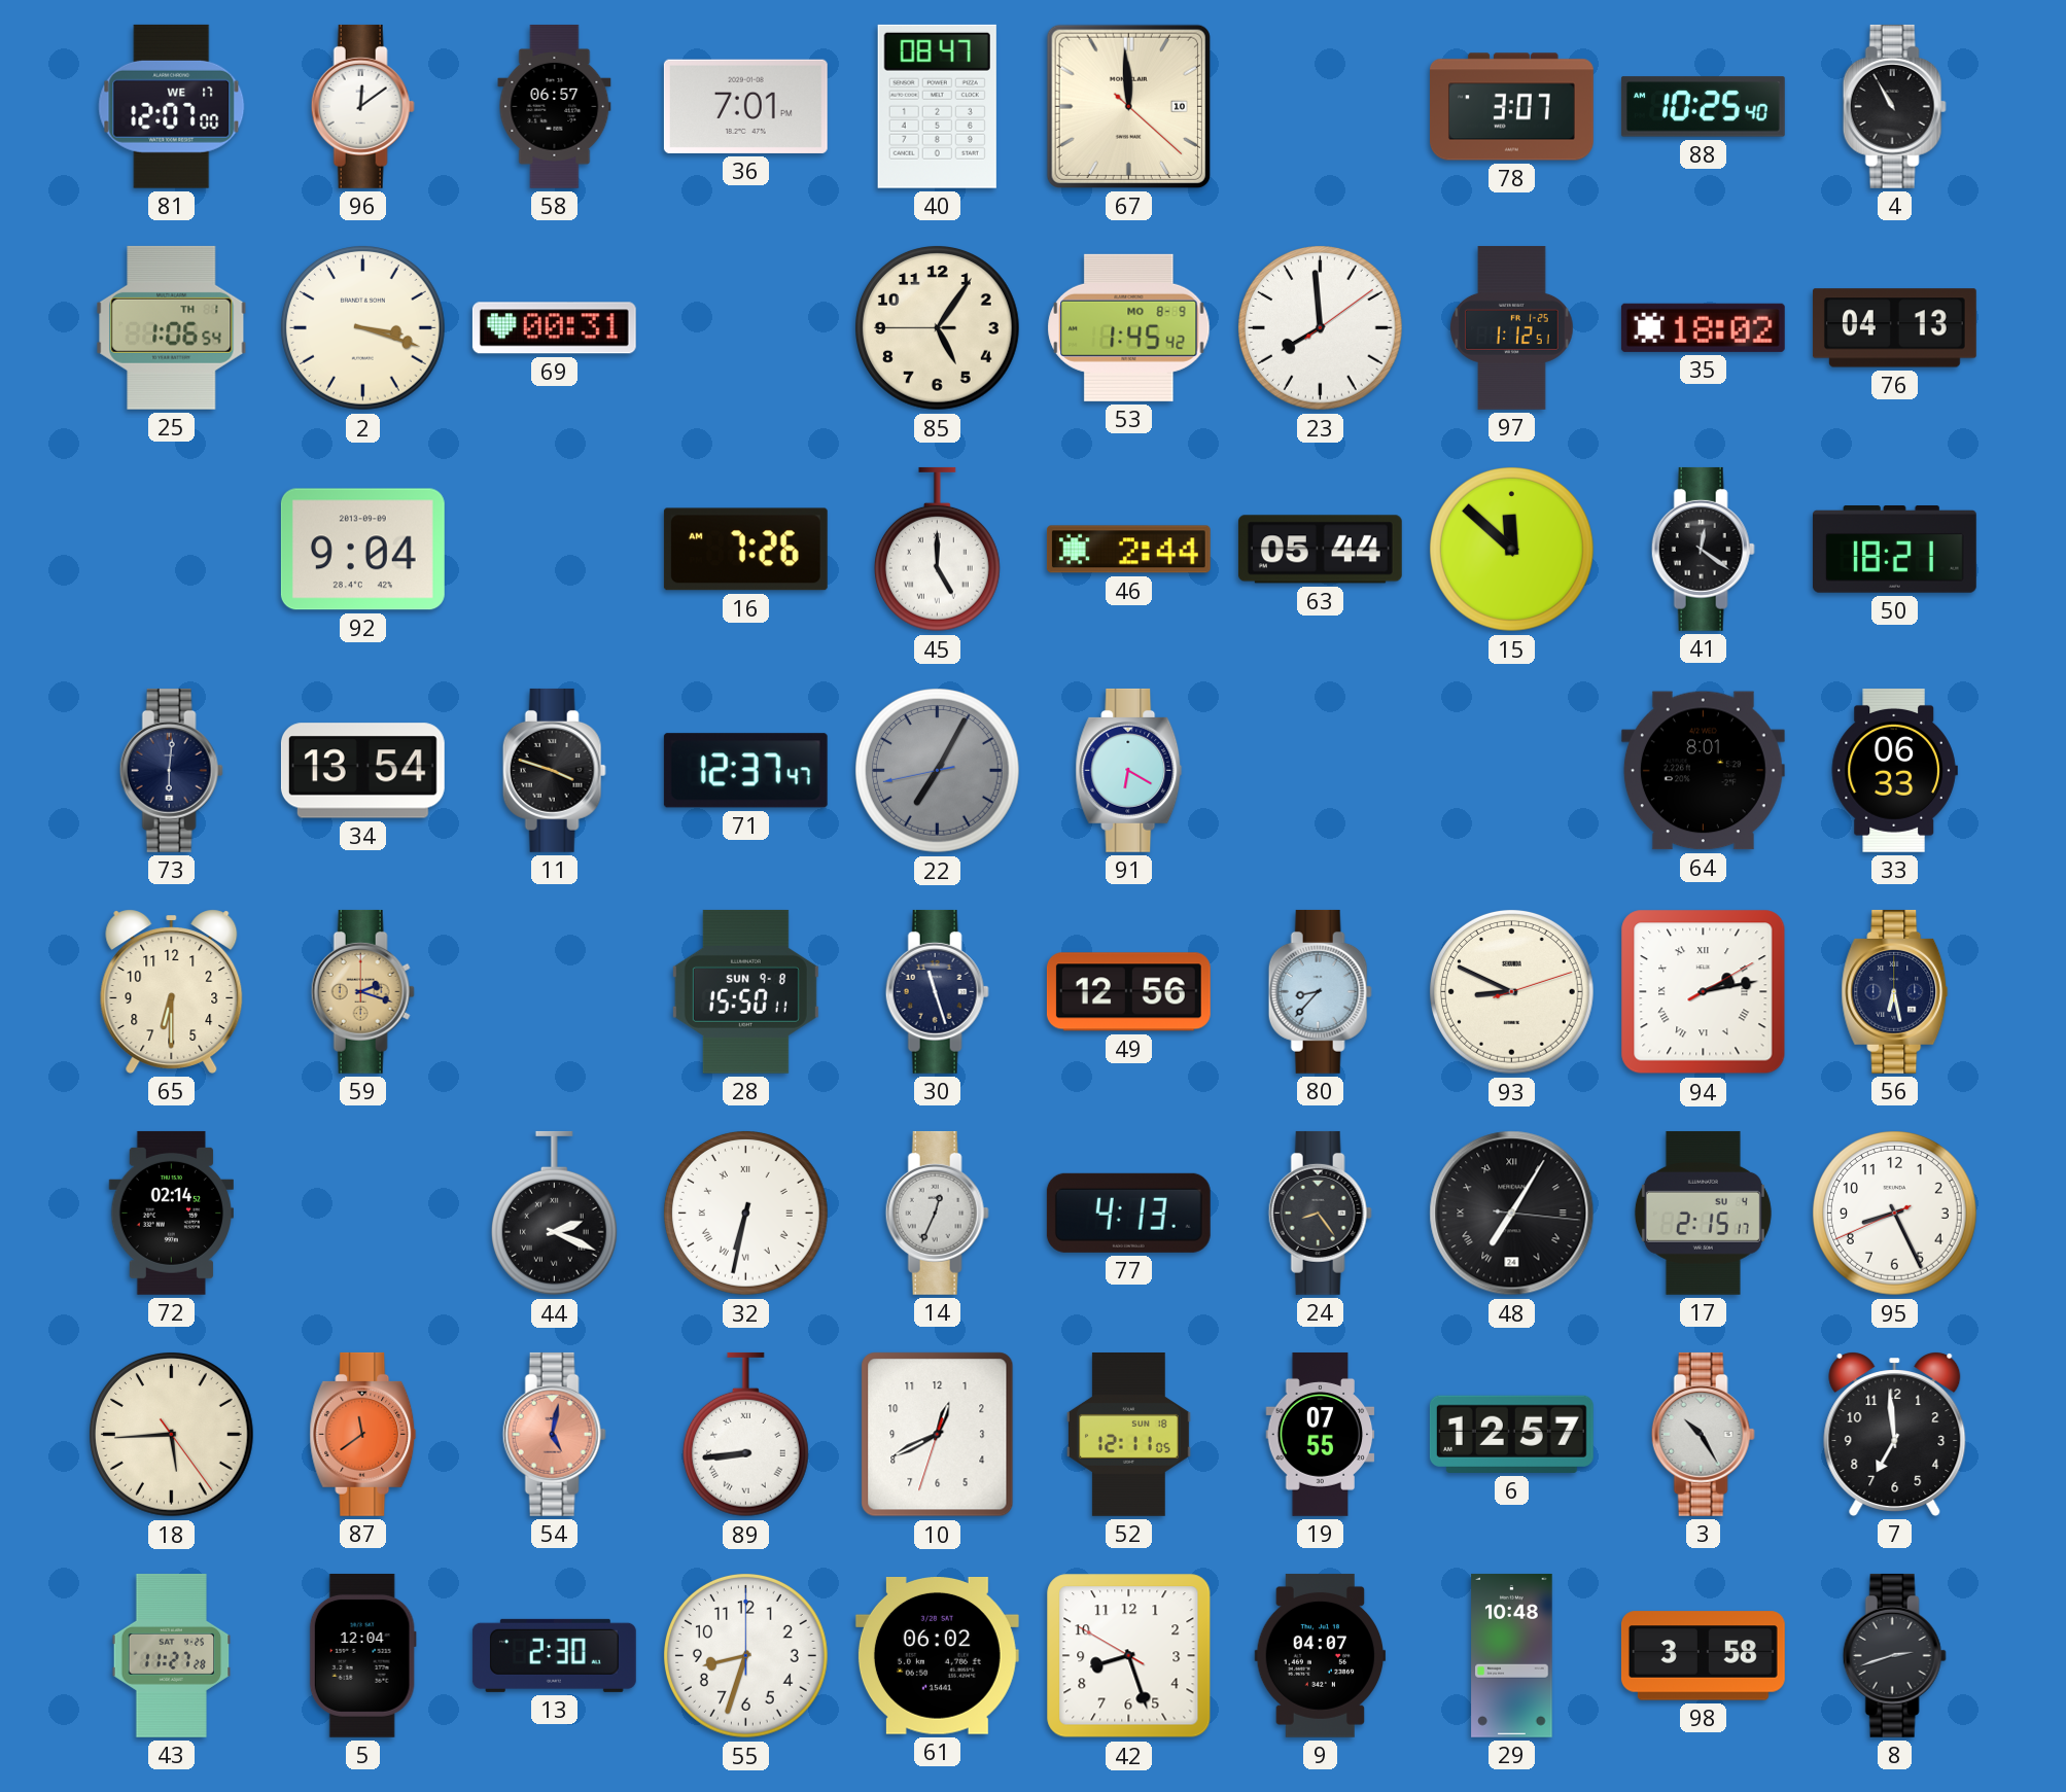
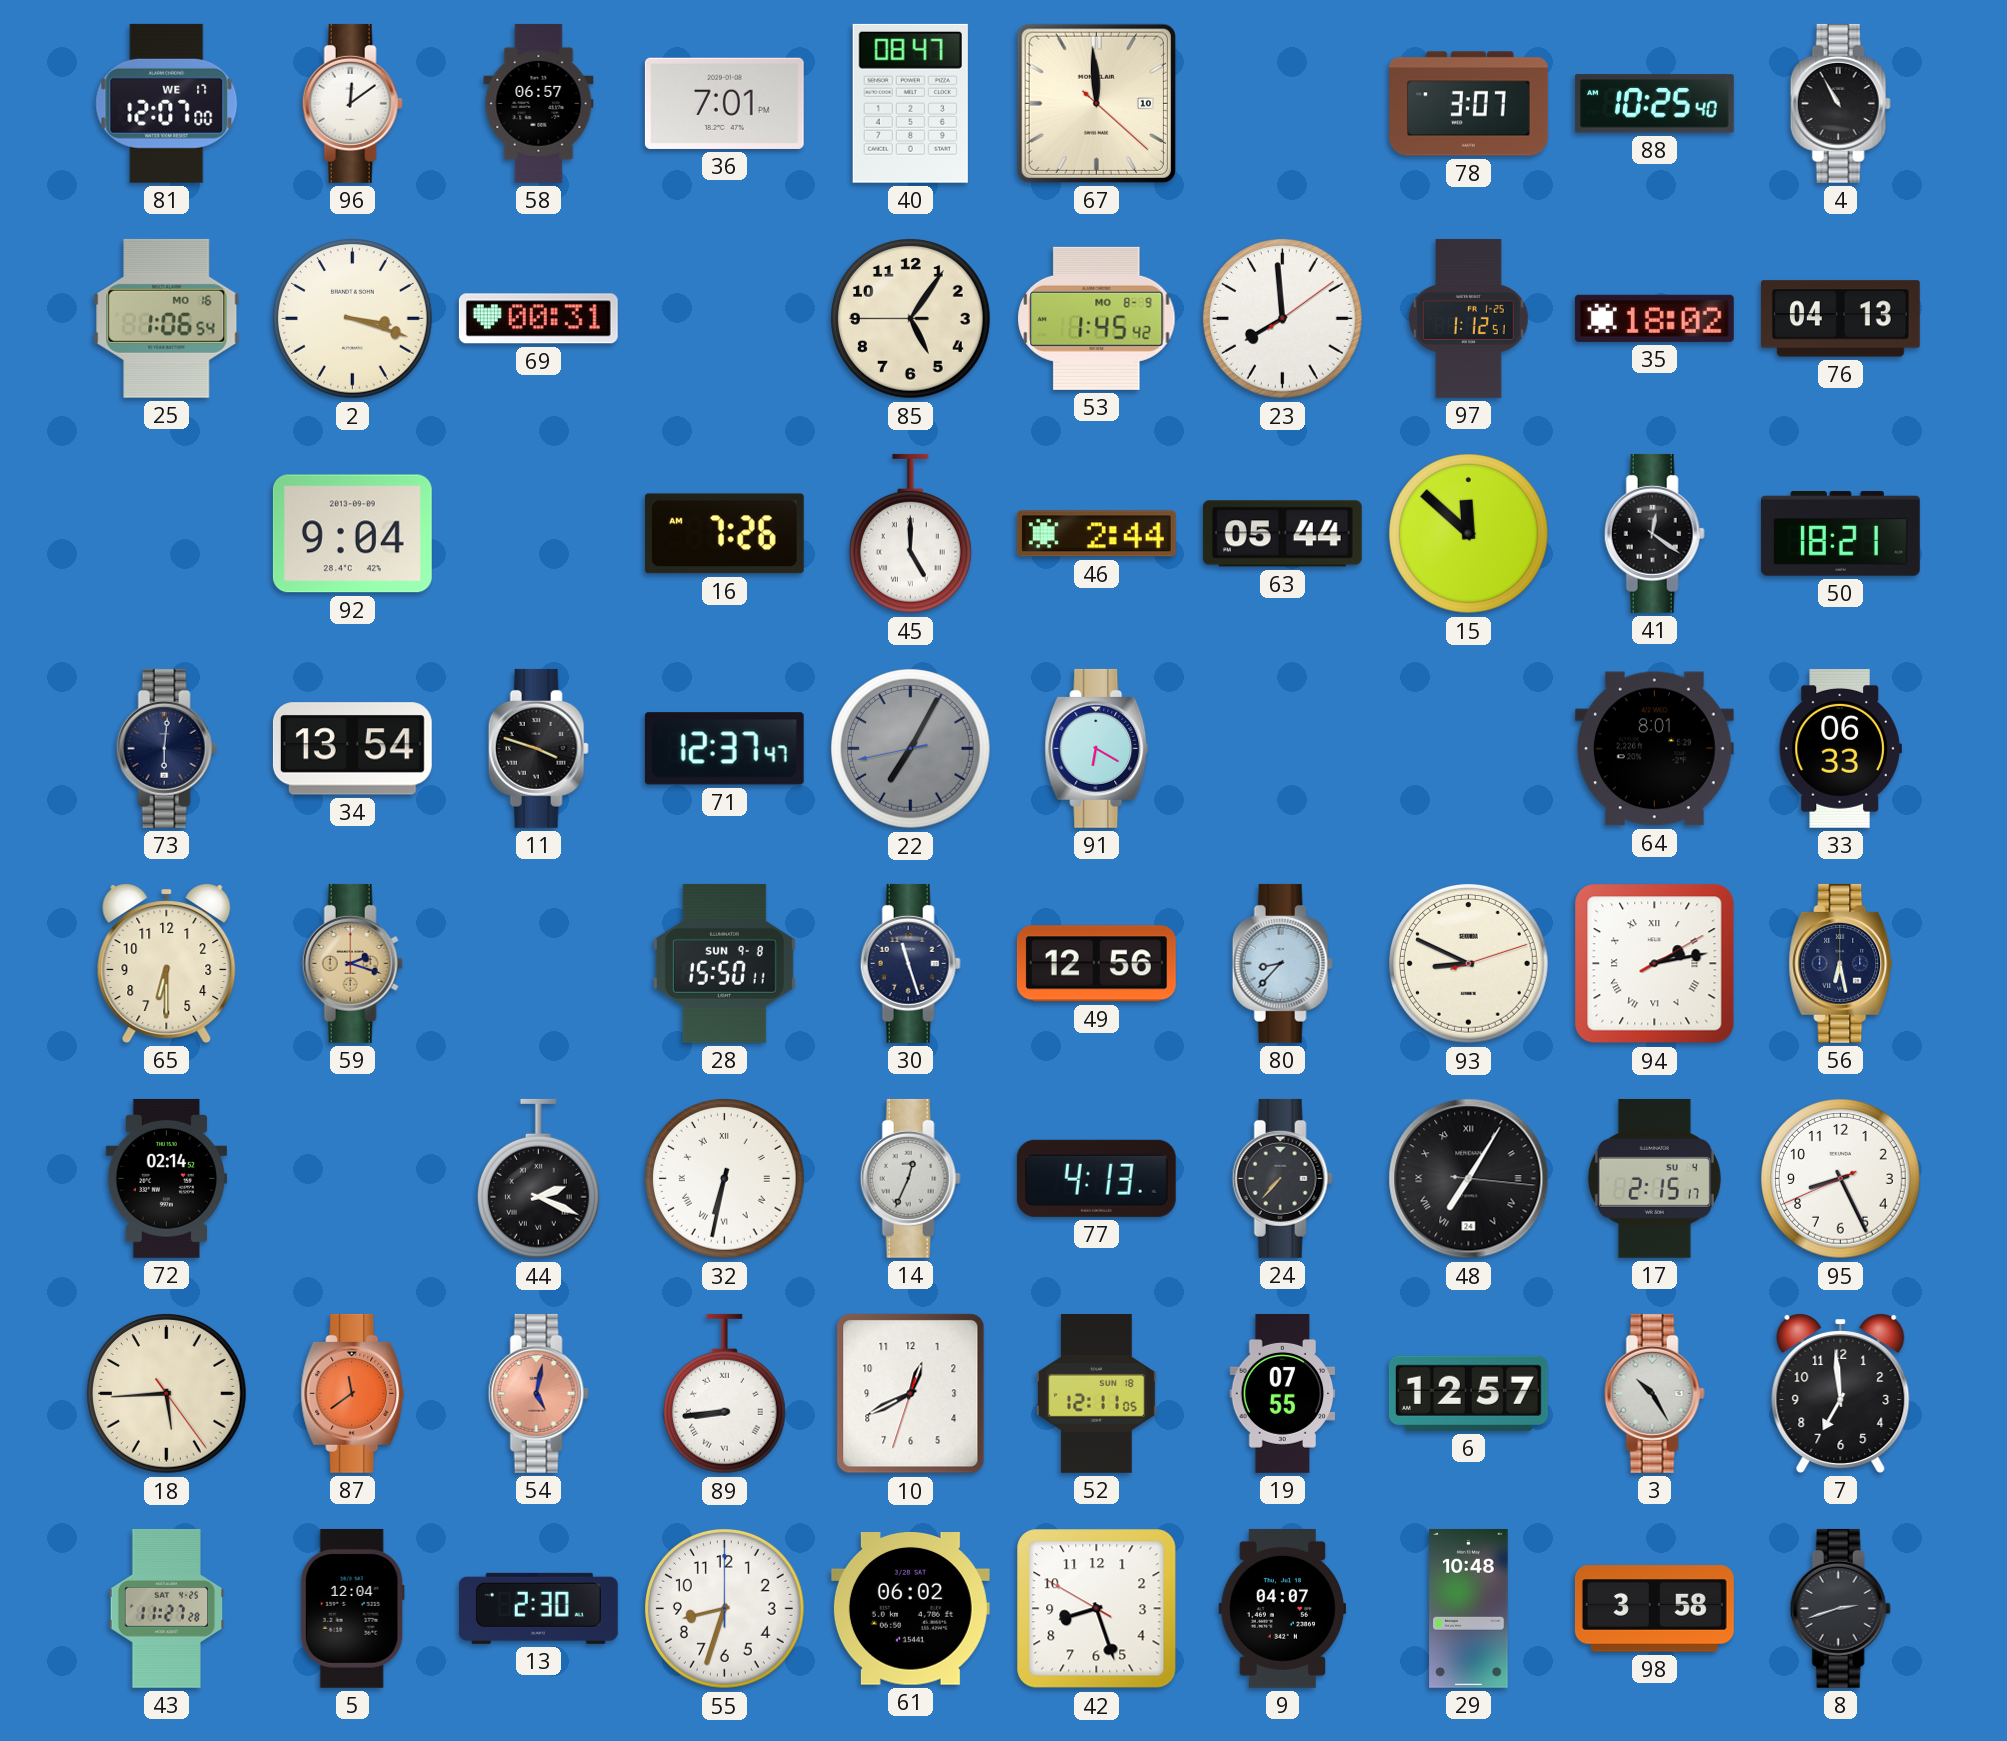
25 date: TH 1 -> MO 16 (167, 318)
24: 8:24 -> 7:37 (1282, 1178)
